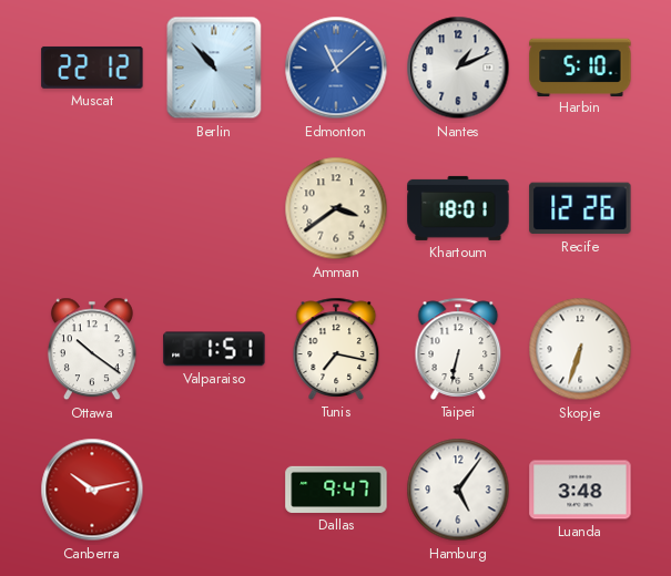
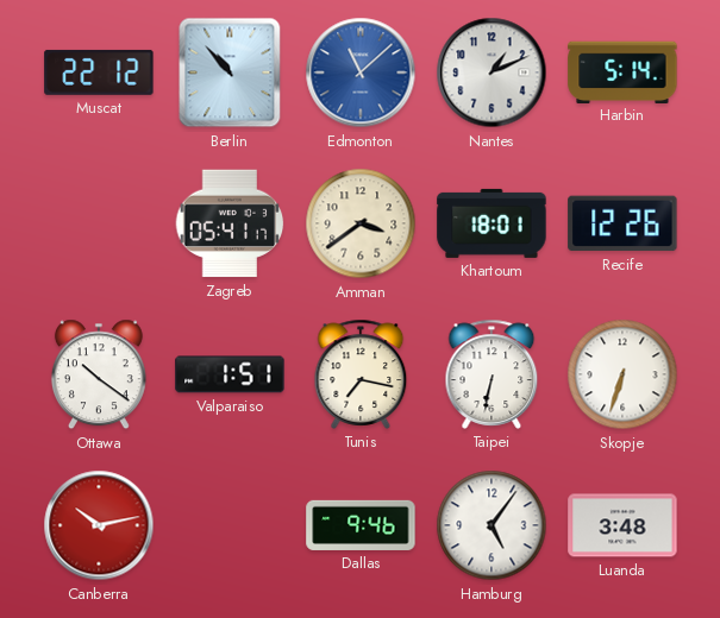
Harbin: 5:10 -> 5:14 (622, 71)
Zagreb: none -> 05:41 (230, 223)
Dallas: 9:47 -> 9:46 (361, 525)
